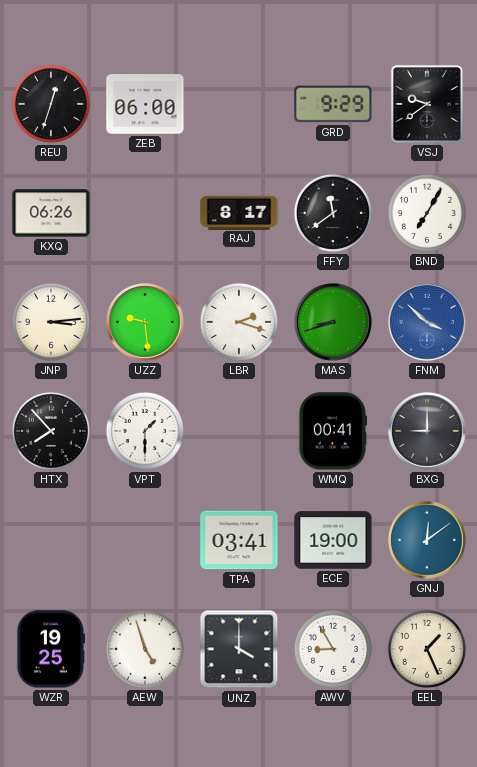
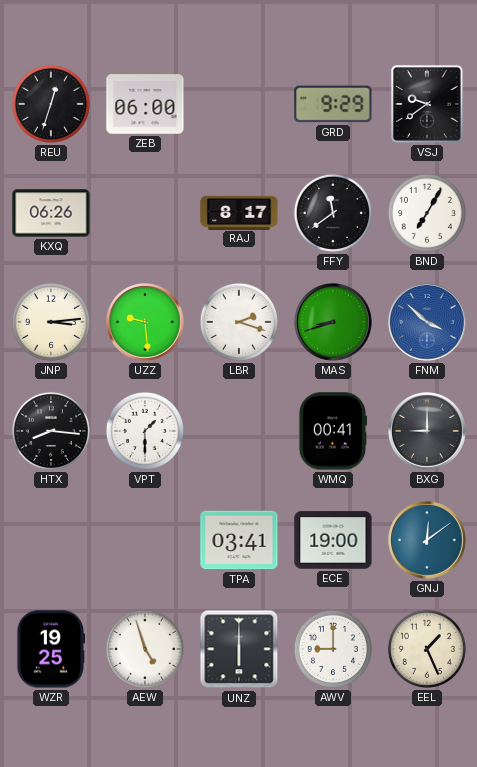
HTX: 7:53 -> 8:16 (51, 431)
UNZ: 4:00 -> 6:00 (239, 649)
AWV: 8:55 -> 9:00 (333, 649)
